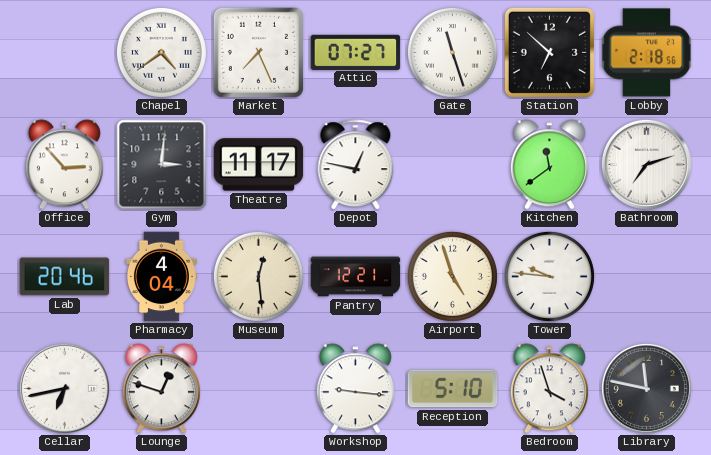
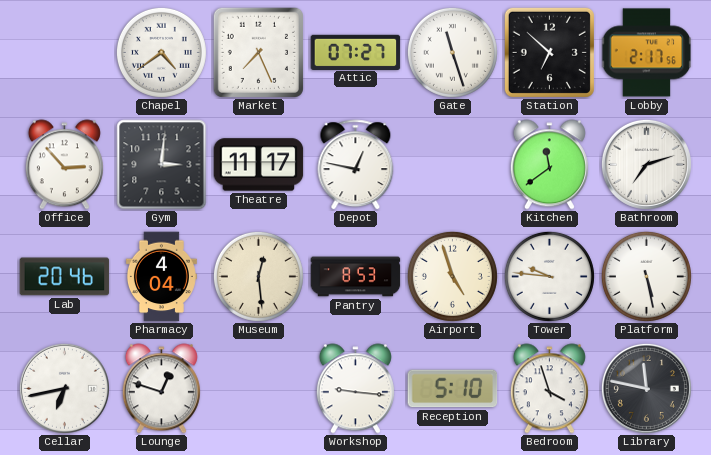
Lobby: 2:18 -> 2:17 (646, 53)
Pantry: 12:21 -> 8:53 (356, 277)
Platform: none -> 5:28 (646, 276)
